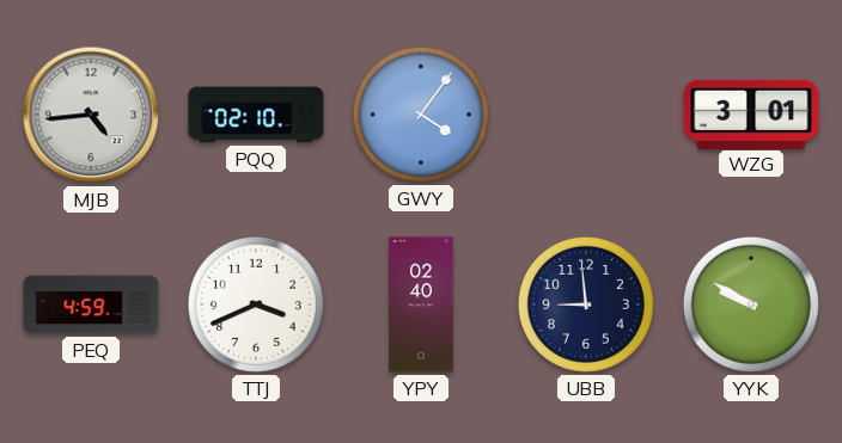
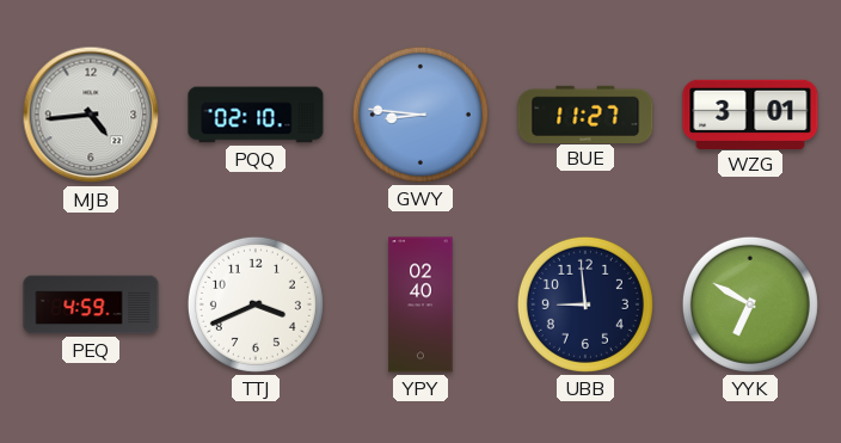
GWY: 4:06 -> 8:46 (420, 115)
BUE: none -> 11:27 (585, 113)
YYK: 9:50 -> 6:50 (750, 304)
